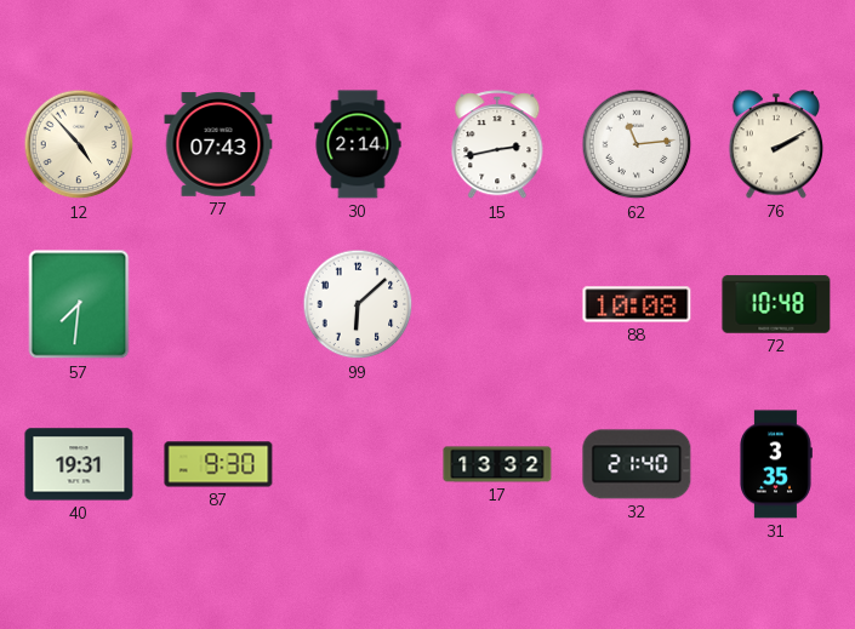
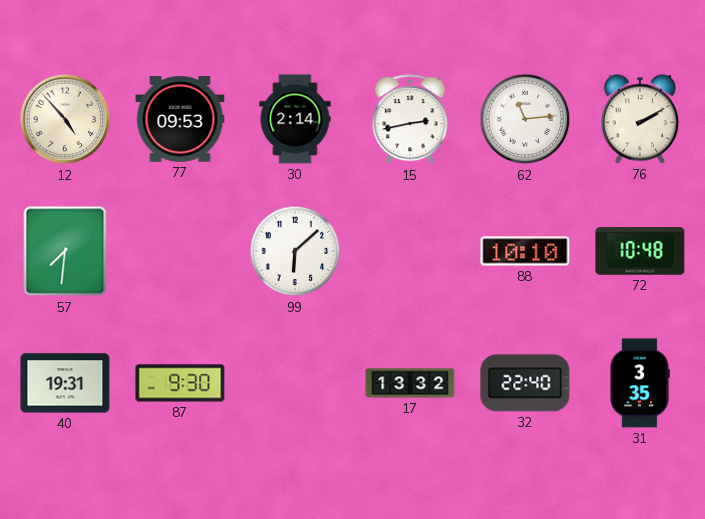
77: 07:43 -> 09:53 (180, 119)
88: 10:08 -> 10:10 (525, 251)
32: 21:40 -> 22:40 (525, 383)
